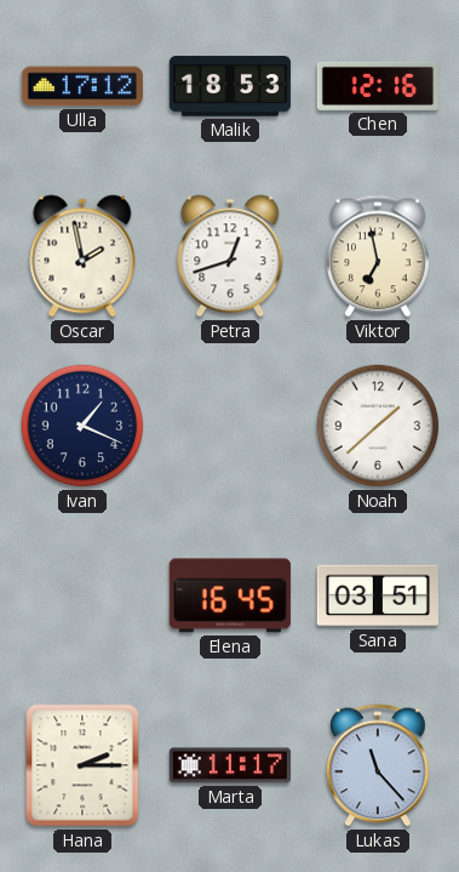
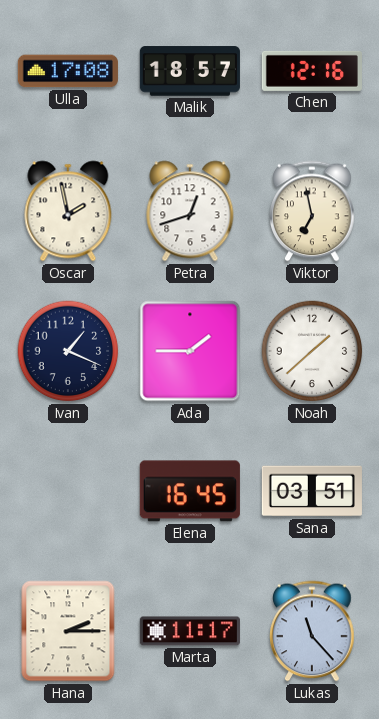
Ulla: 17:12 -> 17:08 (68, 71)
Malik: 18:53 -> 18:57 (190, 71)
Ada: none -> 1:45 (190, 351)
